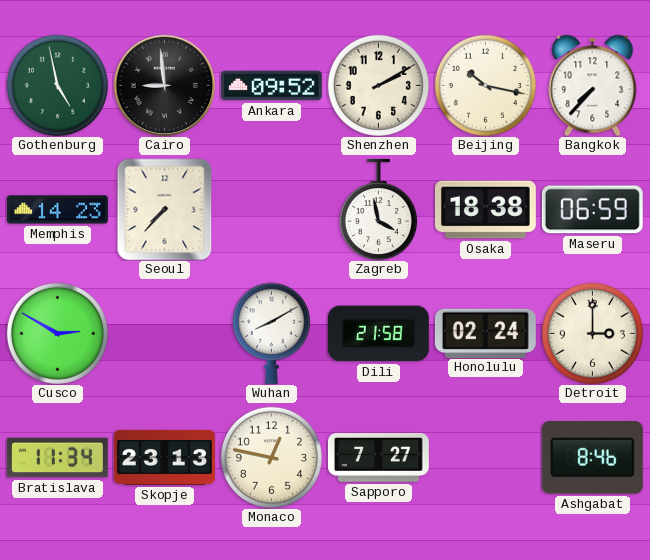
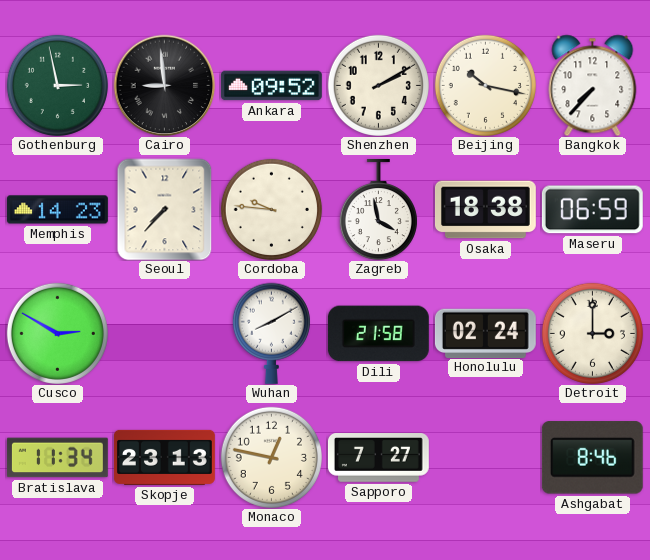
Gothenburg: 4:58 -> 2:58 (57, 85)
Cordoba: none -> 9:46 (271, 209)
